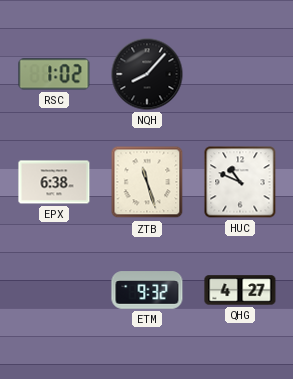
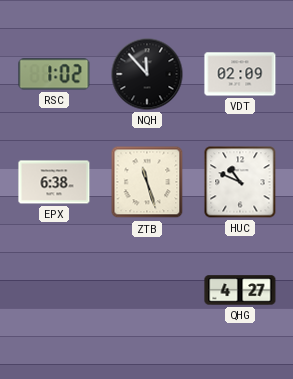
NQH: 8:07 -> 11:53 (147, 74)
VDT: none -> 02:09 (240, 74)
ETM: 9:32 -> none (147, 290)
